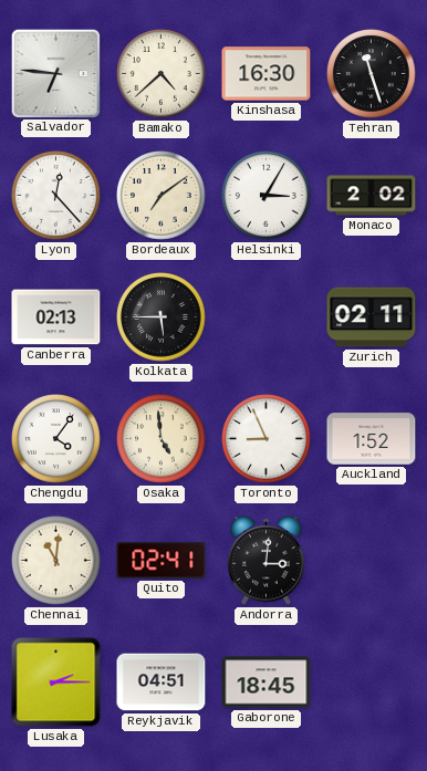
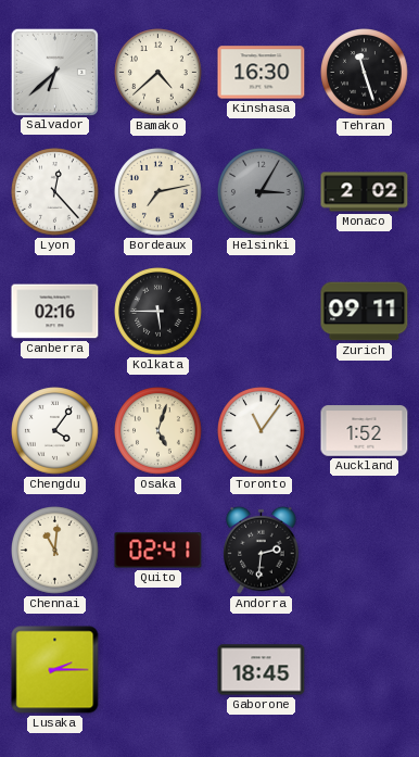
Salvador: 6:46 -> 6:38 (54, 72)
Bordeaux: 7:09 -> 7:13 (158, 192)
Helsinki dial: white -> grey (262, 192)
Canberra: 02:13 -> 02:16 (55, 312)
Zurich: 02:11 -> 09:11 (365, 312)
Osaka: 4:59 -> 5:03 (158, 431)
Toronto: 8:56 -> 11:06 (262, 431)
Andorra: 3:01 -> 2:31 (262, 550)
Reykjavik: 04:51 -> none (162, 683)
